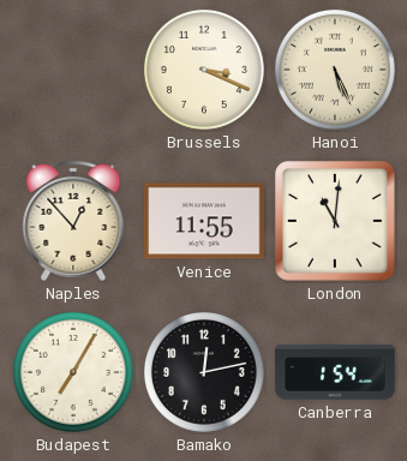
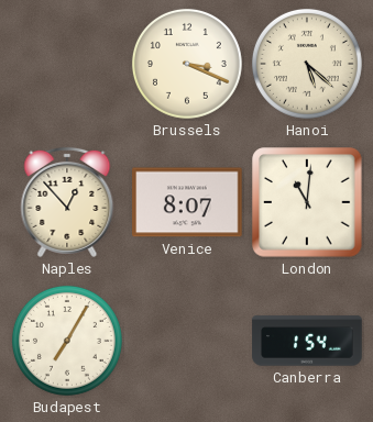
Hanoi: 5:26 -> 5:22 (307, 64)
Venice: 11:55 -> 8:07 (187, 202)
Bamako: 12:13 -> none (204, 372)
